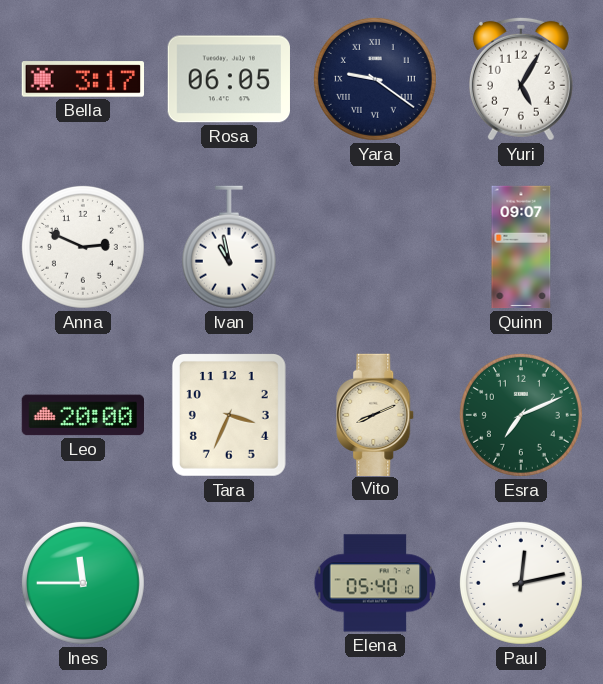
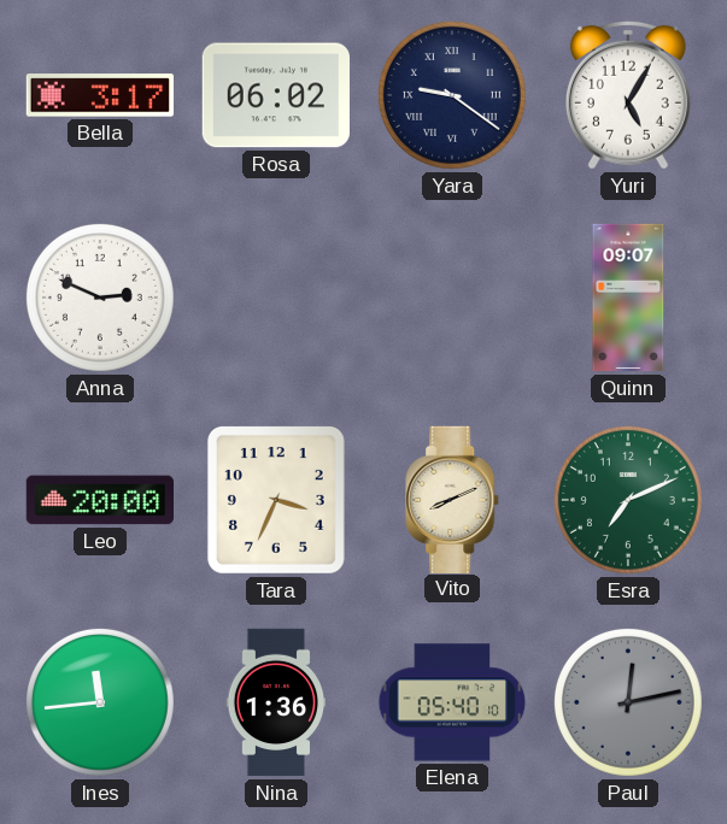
Rosa: 06:05 -> 06:02 (276, 95)
Ivan: 10:58 -> none (229, 247)
Ines: 11:45 -> 11:44 (100, 702)
Nina: none -> 1:36 (276, 702)
Paul dial: white -> grey (628, 702)
